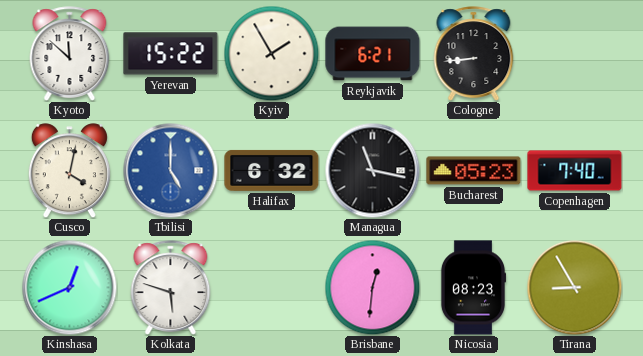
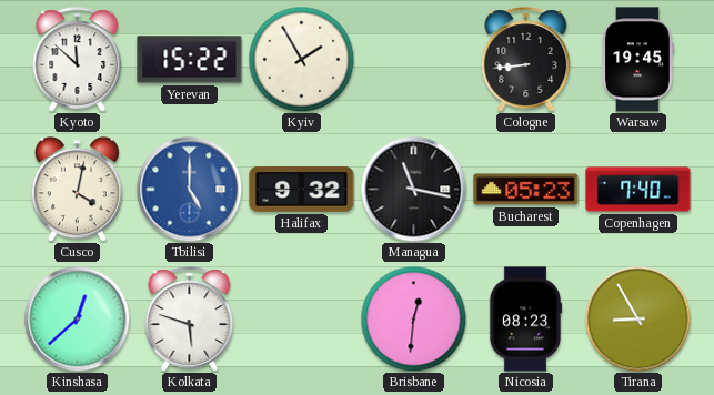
Reykjavik: 6:21 -> none (373, 54)
Warsaw: none -> 19:45 (637, 60)
Halifax: 6:32 -> 9:32 (302, 189)
Kinshasa: 12:41 -> 12:38 (77, 318)
